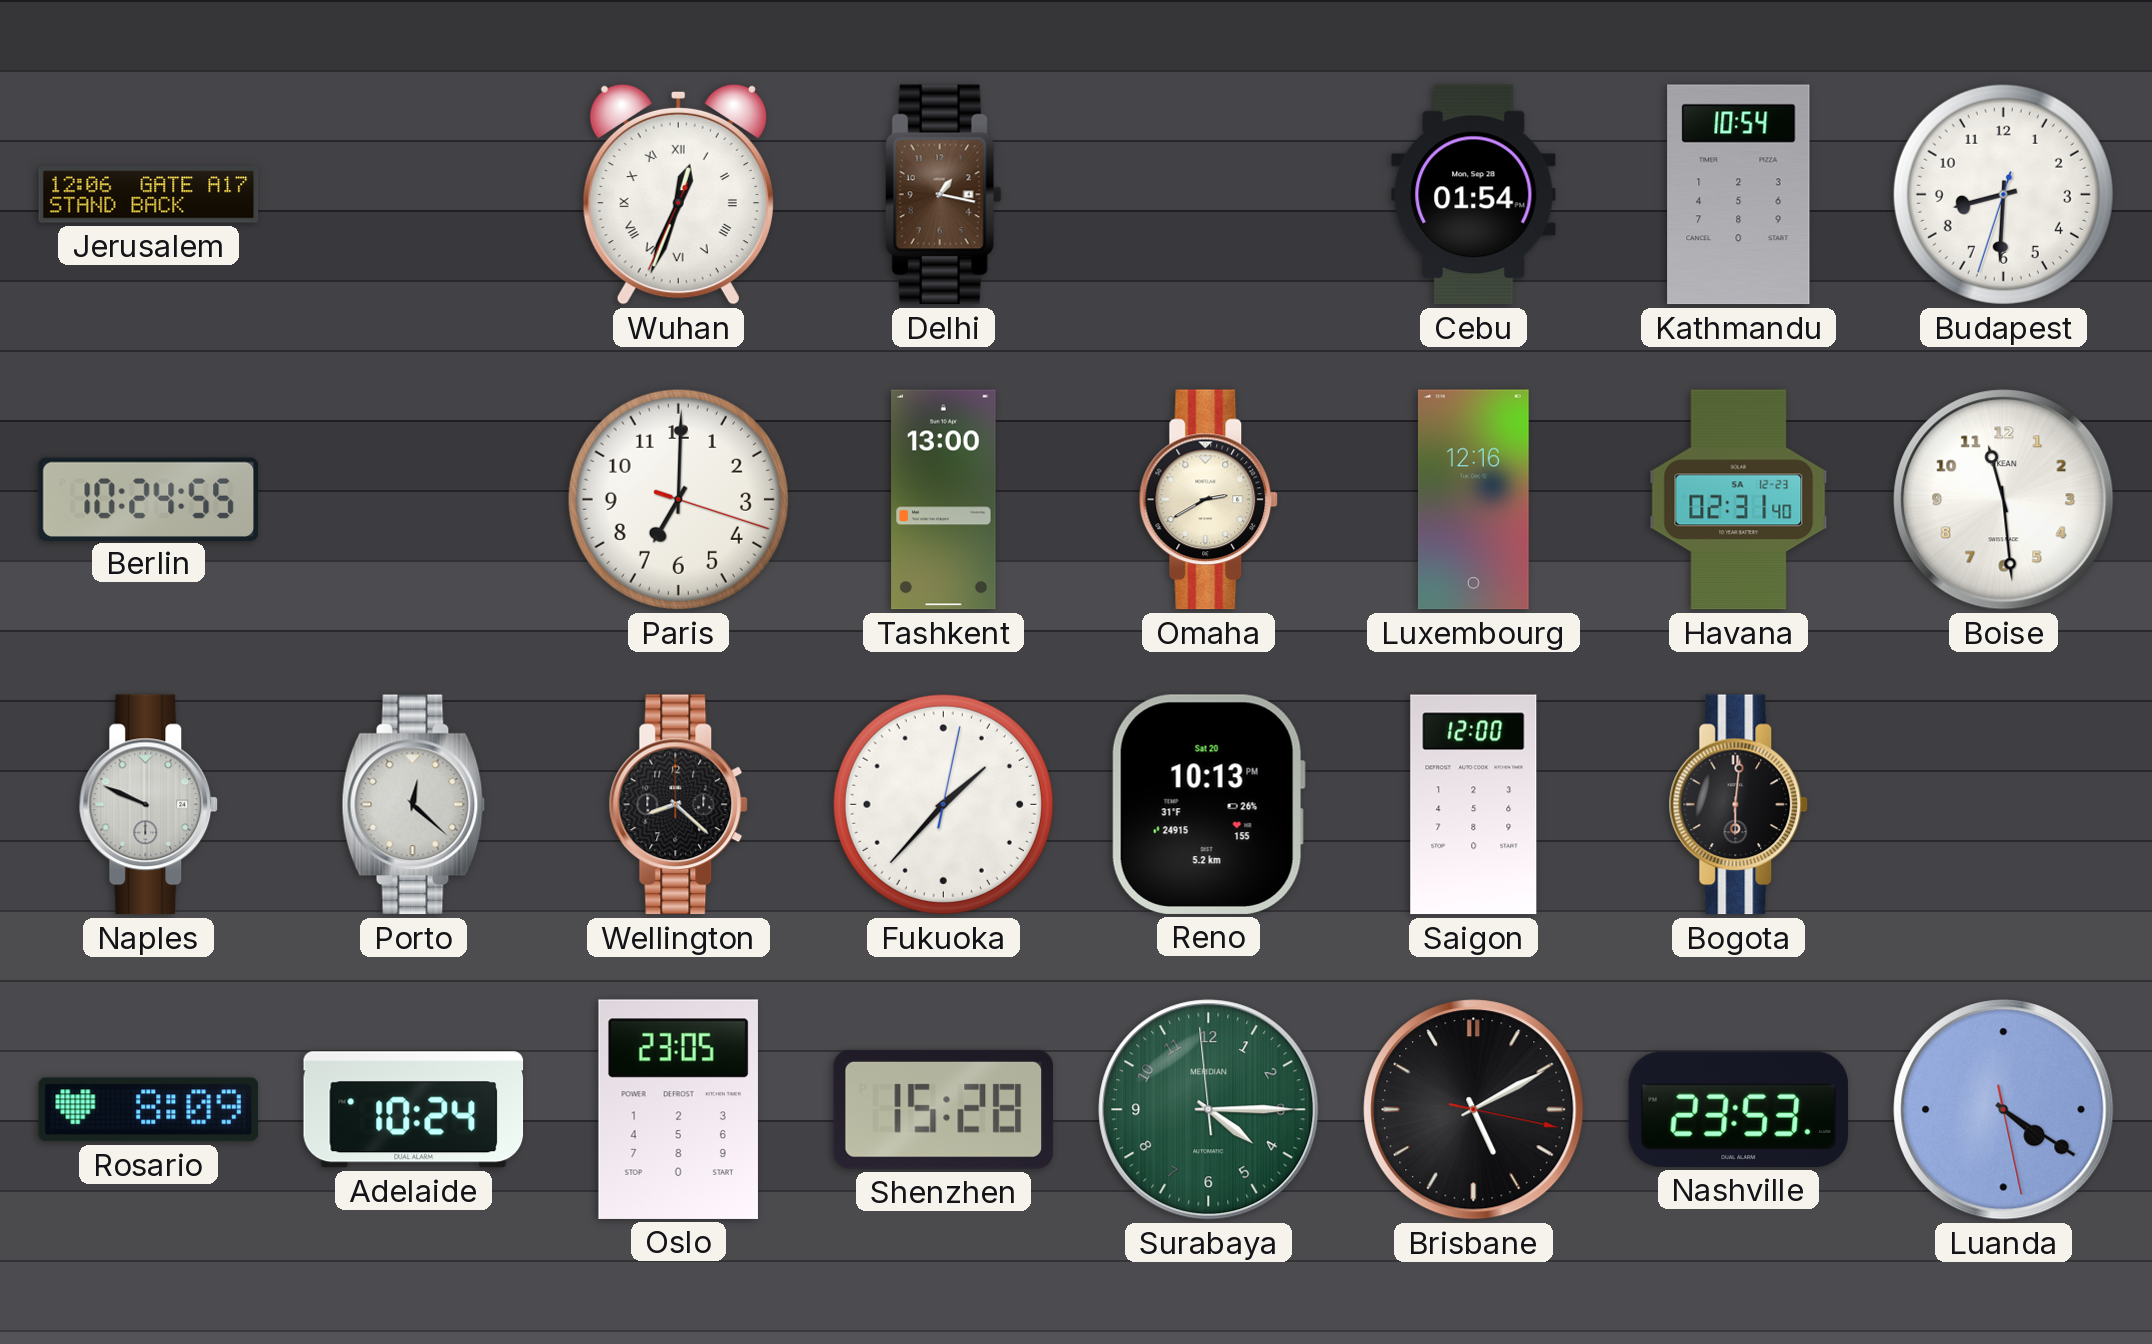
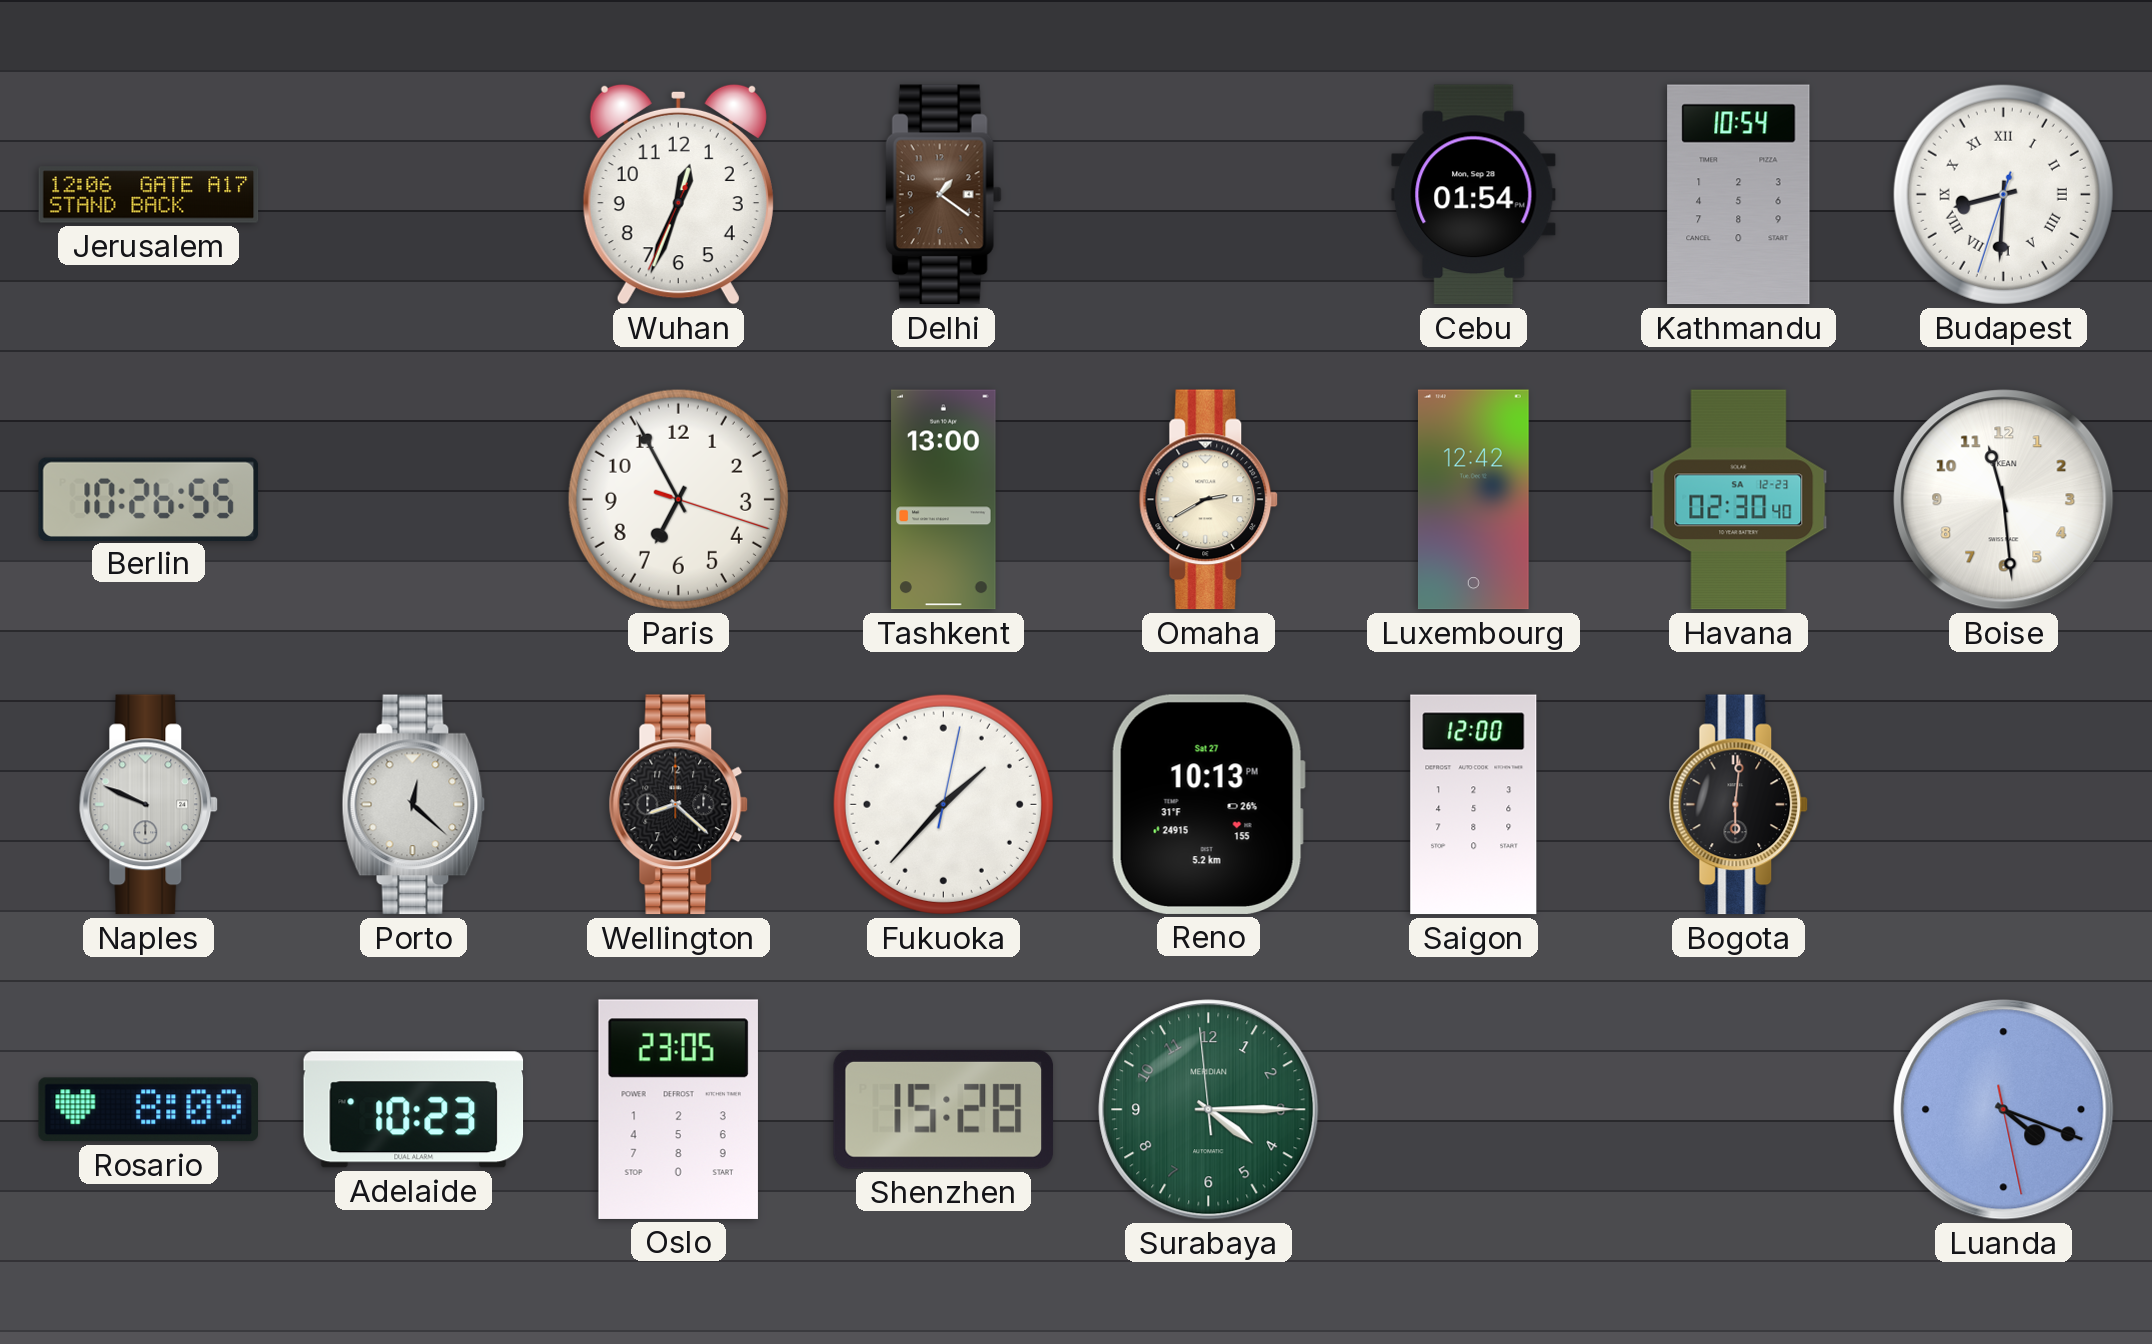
Wuhan numerals: Roman -> Arabic (678, 194)
Delhi: 1:17 -> 1:21 (943, 195)
Budapest numerals: Arabic -> Roman (2003, 194)
Berlin: 10:24 -> 10:26 (149, 499)
Paris: 7:00 -> 6:55 (678, 499)
Luxembourg: 12:16 -> 12:42 (1473, 500)
Havana: 02:31 -> 02:30 (1739, 500)
Reno date: Sat 20 -> Sat 27 (1208, 804)
Adelaide: 10:24 -> 10:23 (414, 1110)
Brisbane: 5:10 -> none (1474, 1110)
Nashville: 23:53 -> none (1739, 1109)
Luanda: 4:20 -> 4:18 (2004, 1110)
